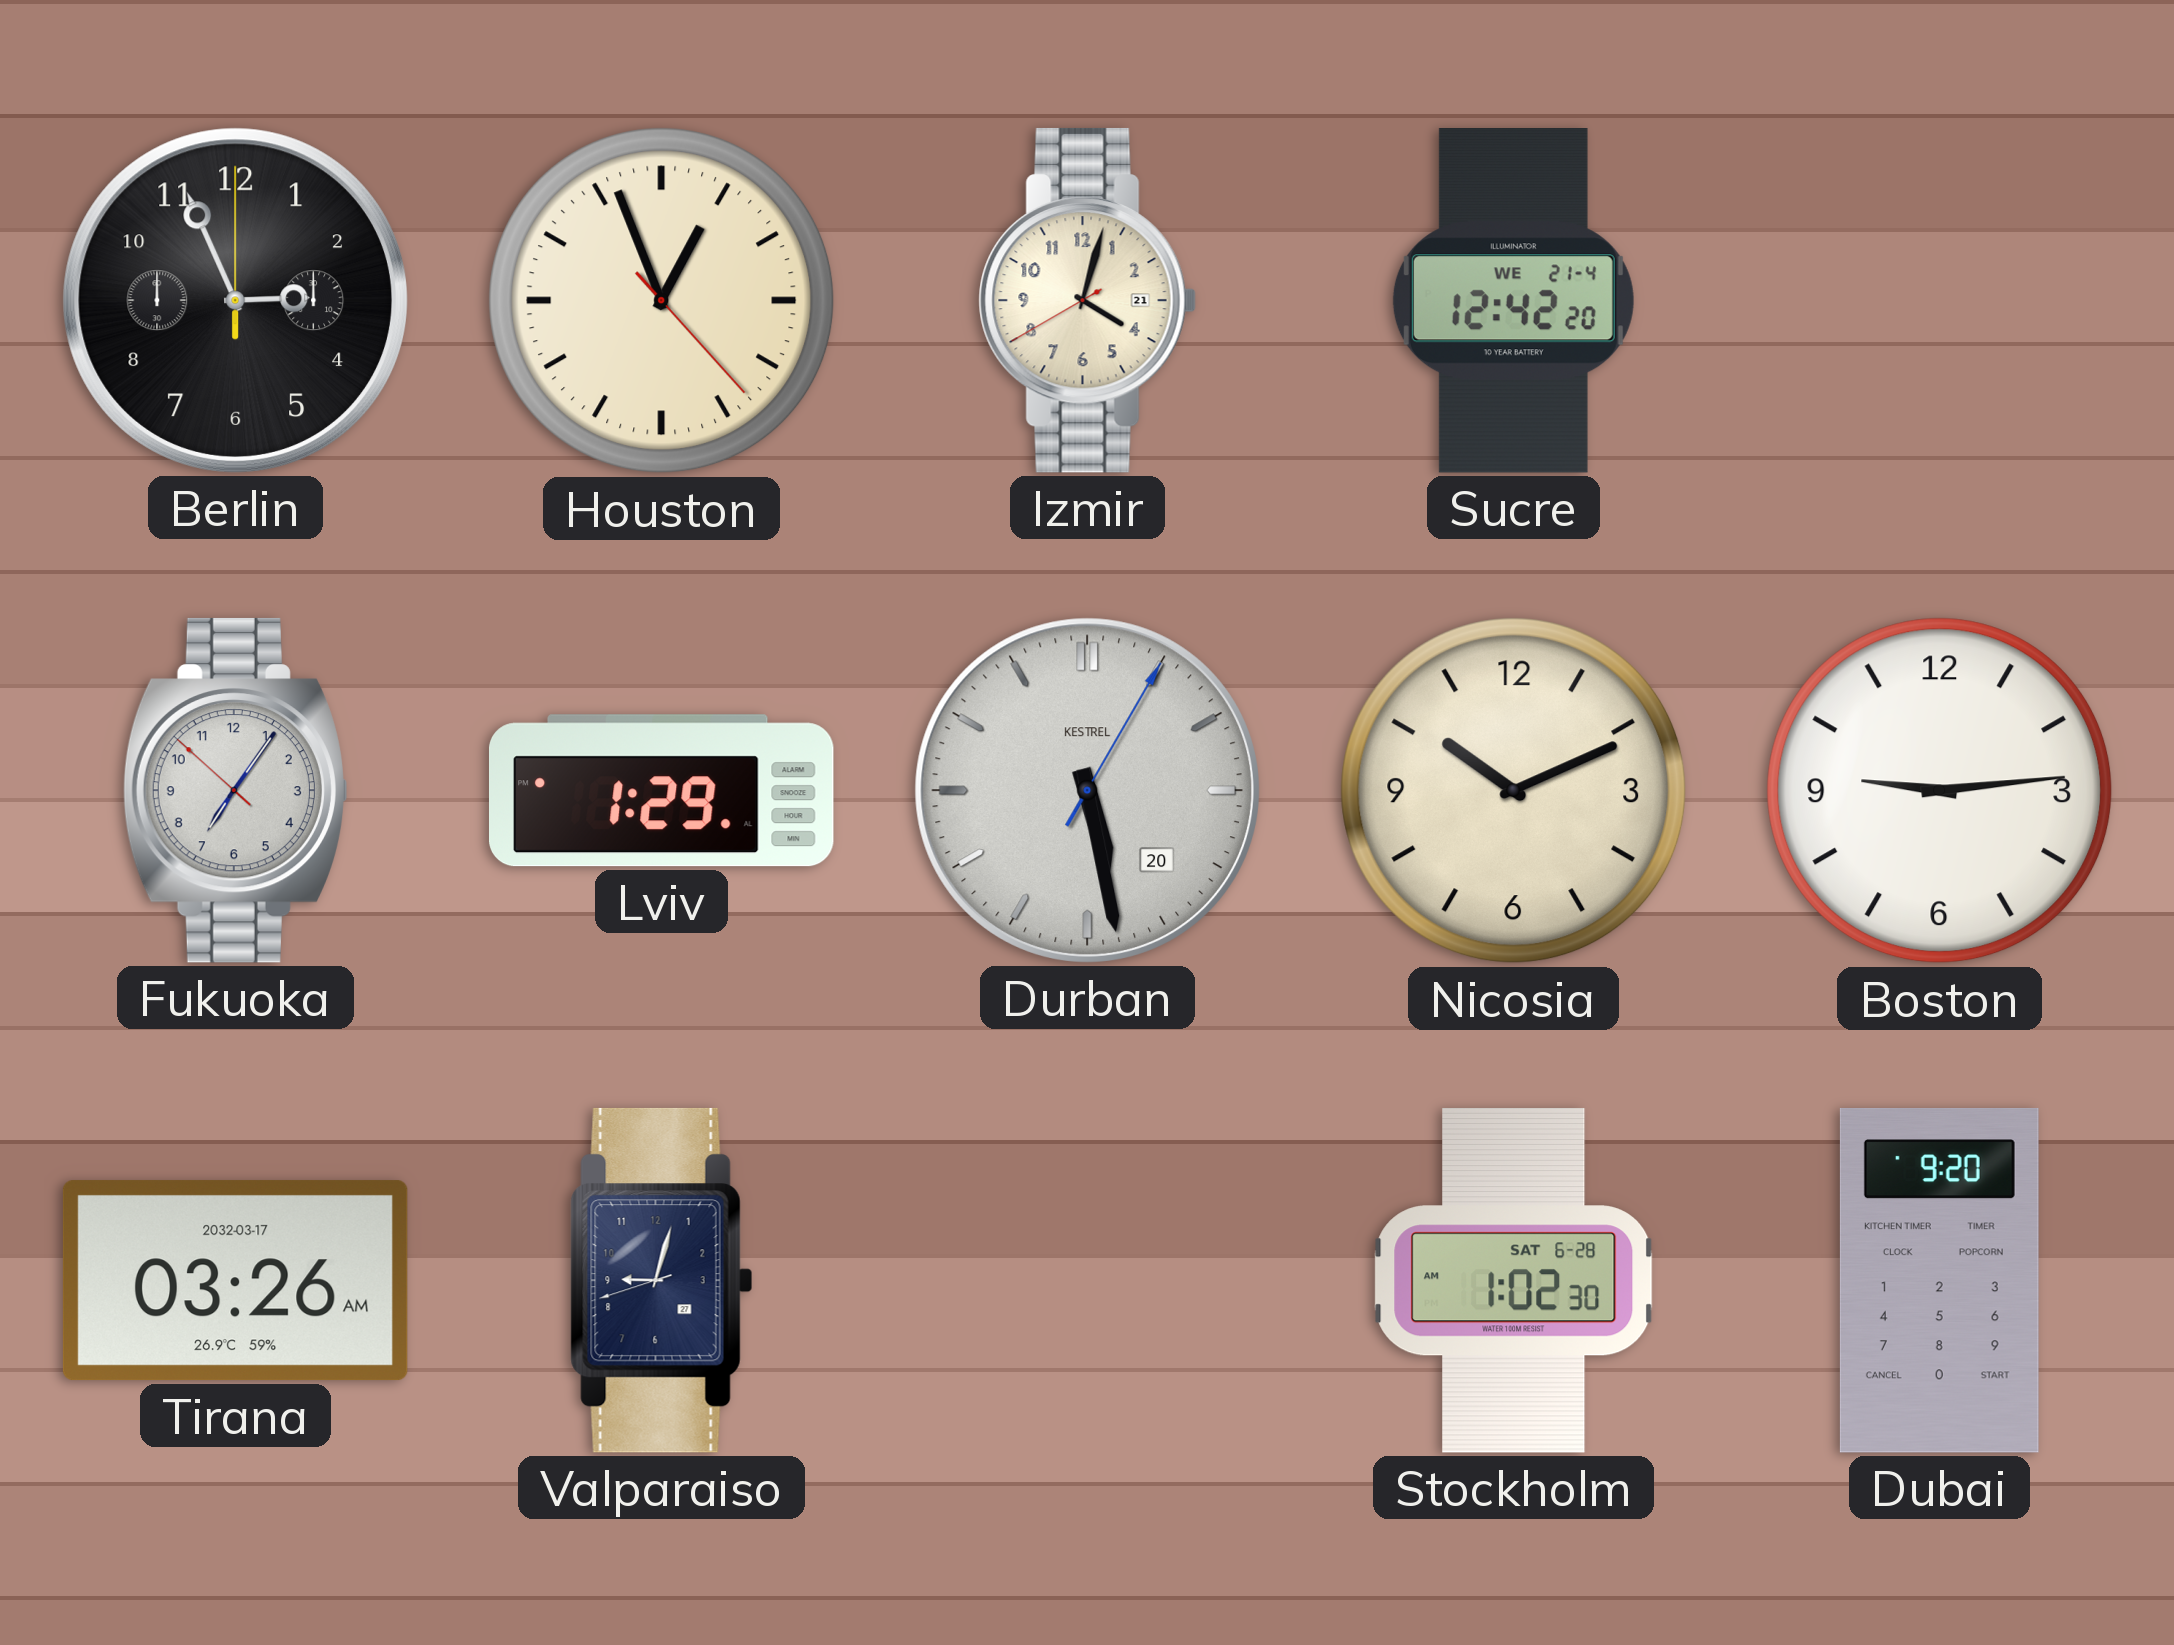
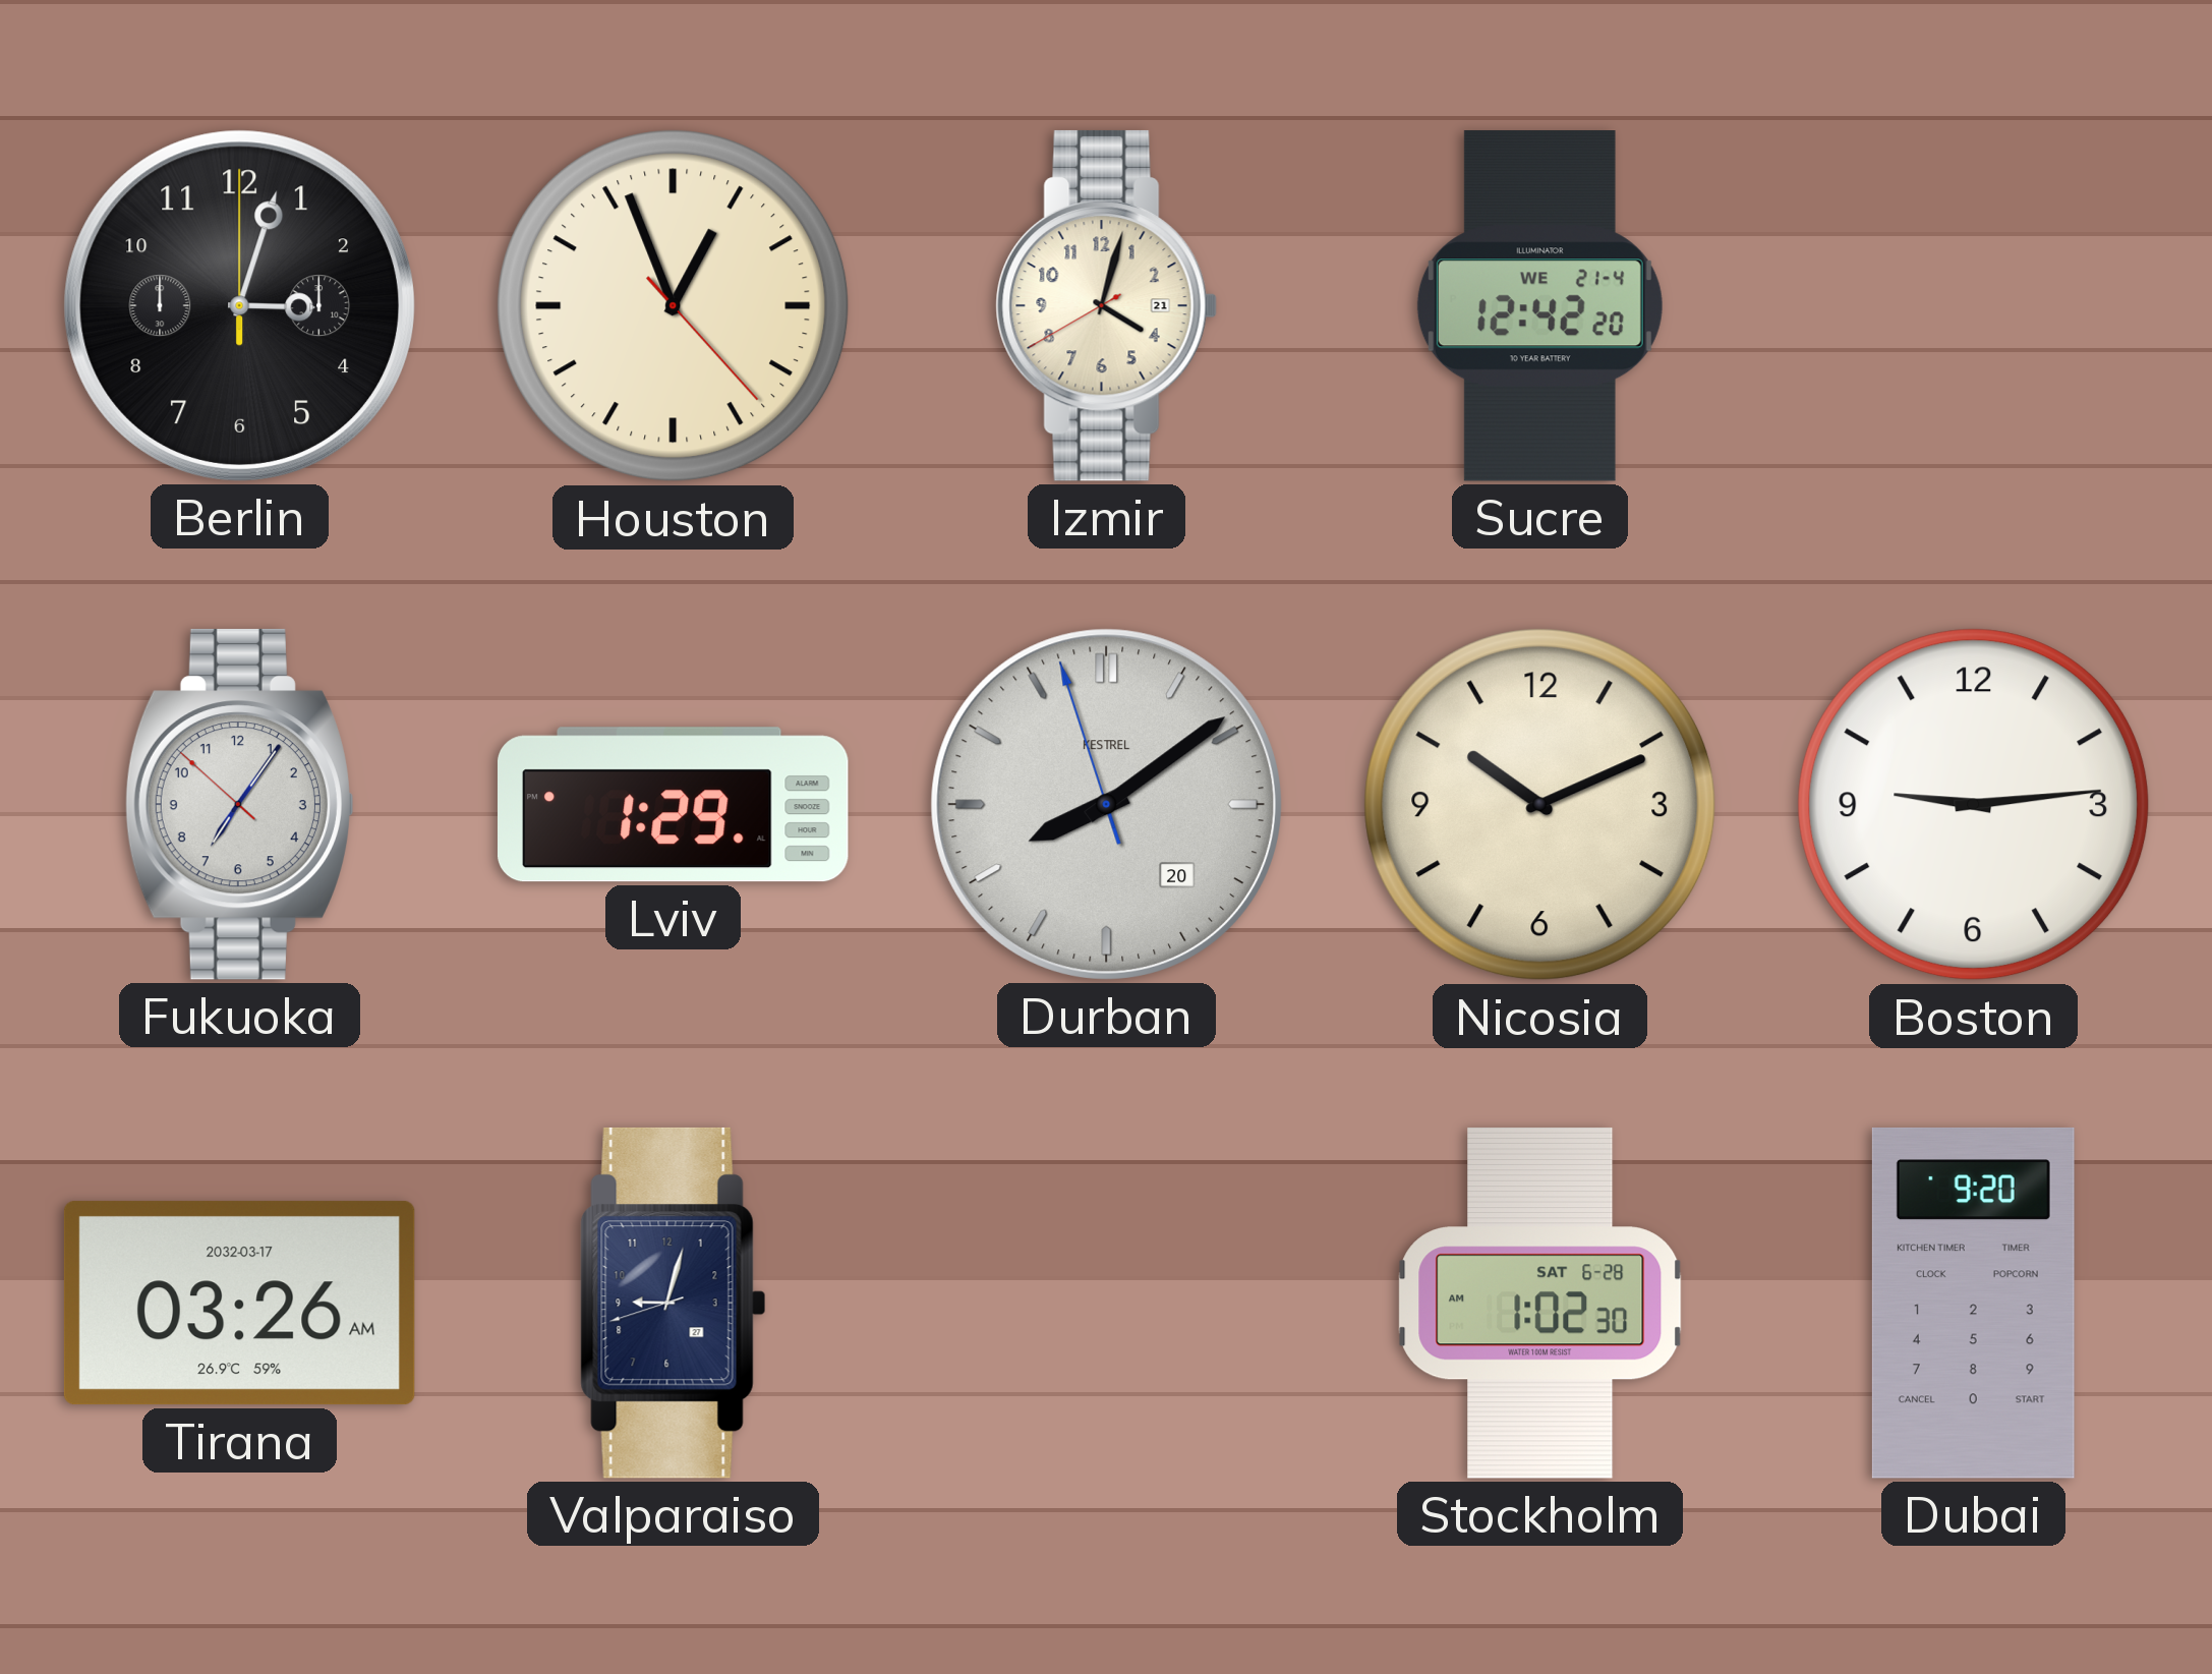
Berlin: 2:56 -> 3:03 (239, 305)
Durban: 5:28 -> 8:08 (1106, 804)
